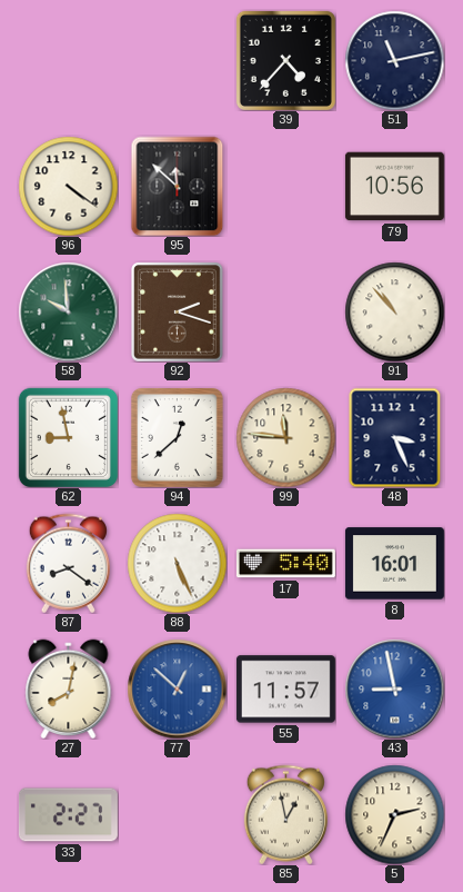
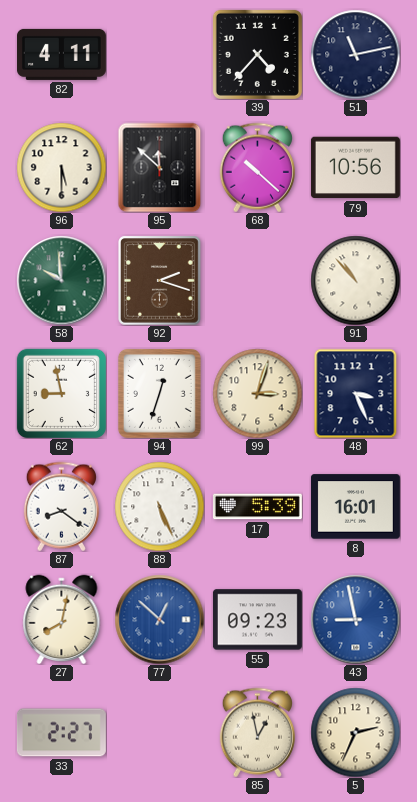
82: none -> 4:11 (61, 54)
96: 4:21 -> 5:30 (61, 167)
68: none -> 10:22 (257, 167)
94: 12:38 -> 12:33 (159, 393)
99: 11:46 -> 3:03 (257, 393)
17: 5:40 -> 5:39 (257, 507)
55: 11:57 -> 09:23 (257, 620)
